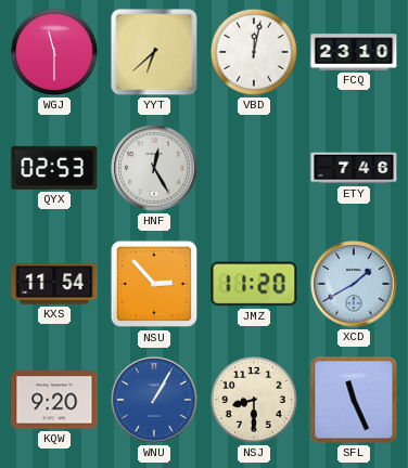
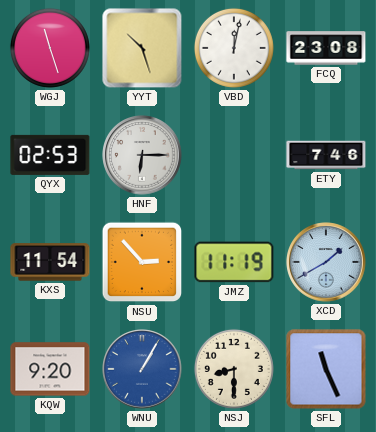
WGJ: 11:30 -> 11:27 (50, 48)
YYT: 6:38 -> 10:27 (142, 48)
FCQ: 23:10 -> 23:08 (326, 48)
HNF: 12:25 -> 6:15 (142, 155)
JMZ: 11:20 -> 11:19 (234, 262)
